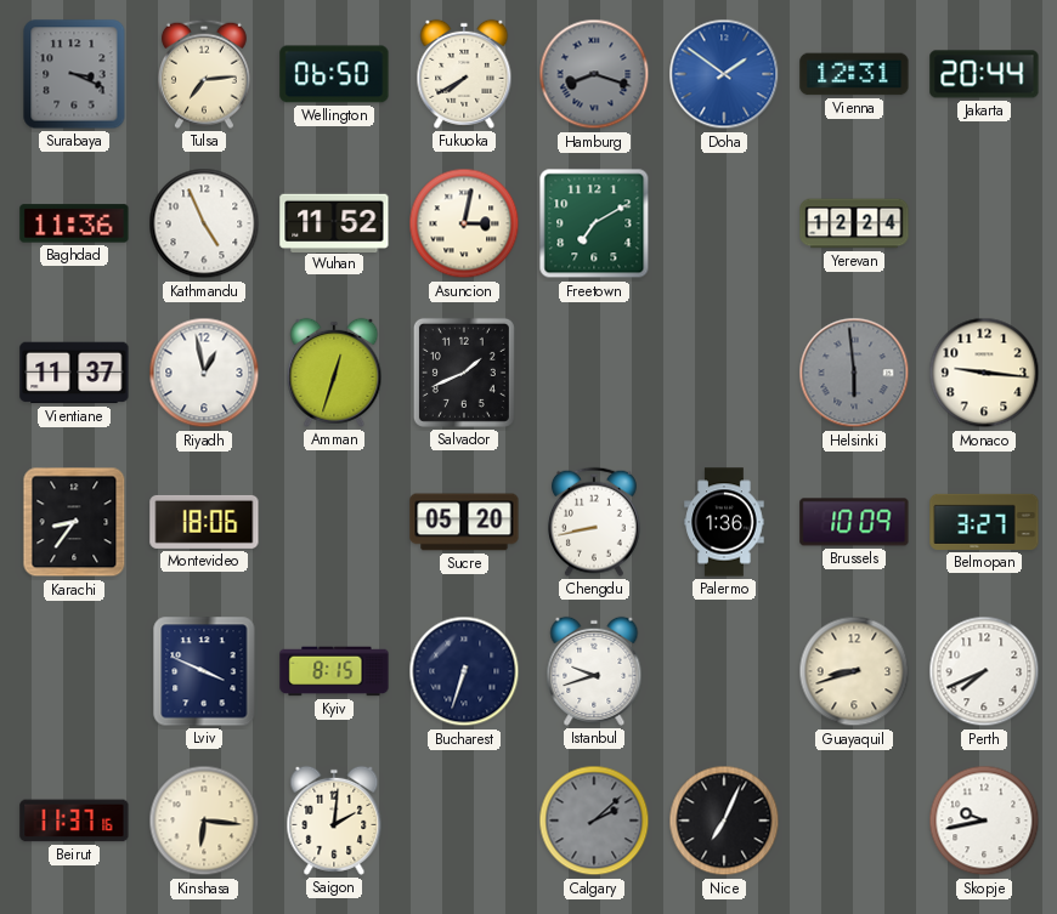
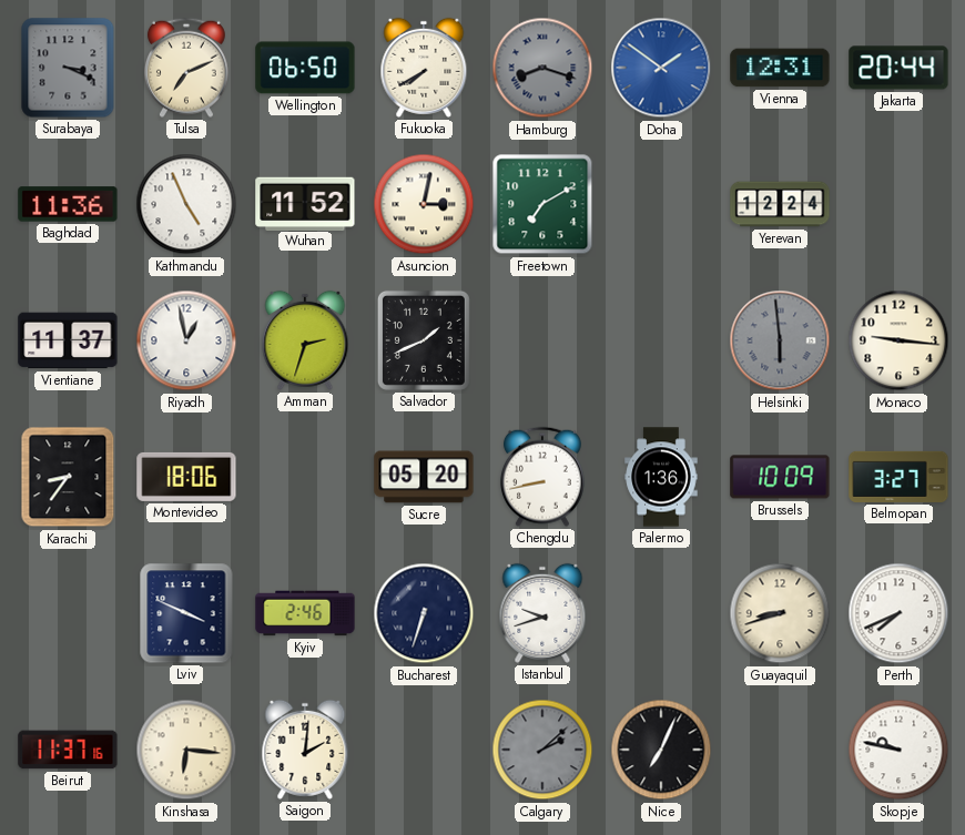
Tulsa: 7:14 -> 7:11 (186, 68)
Amman: 12:33 -> 2:33 (305, 340)
Kyiv: 8:15 -> 2:46 (305, 613)
Skopje: 9:43 -> 9:47 (898, 750)
